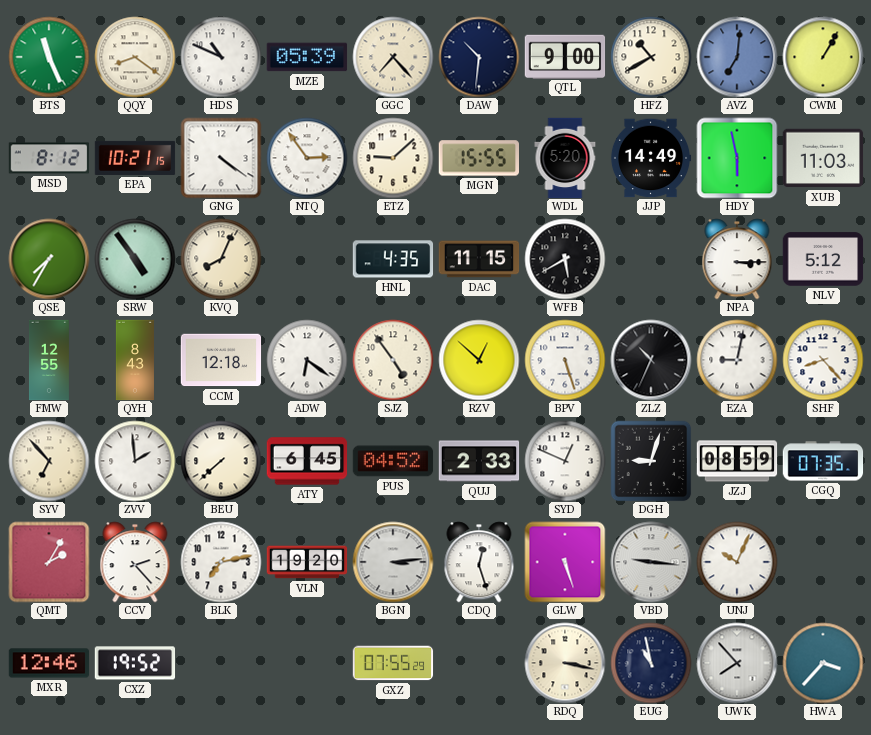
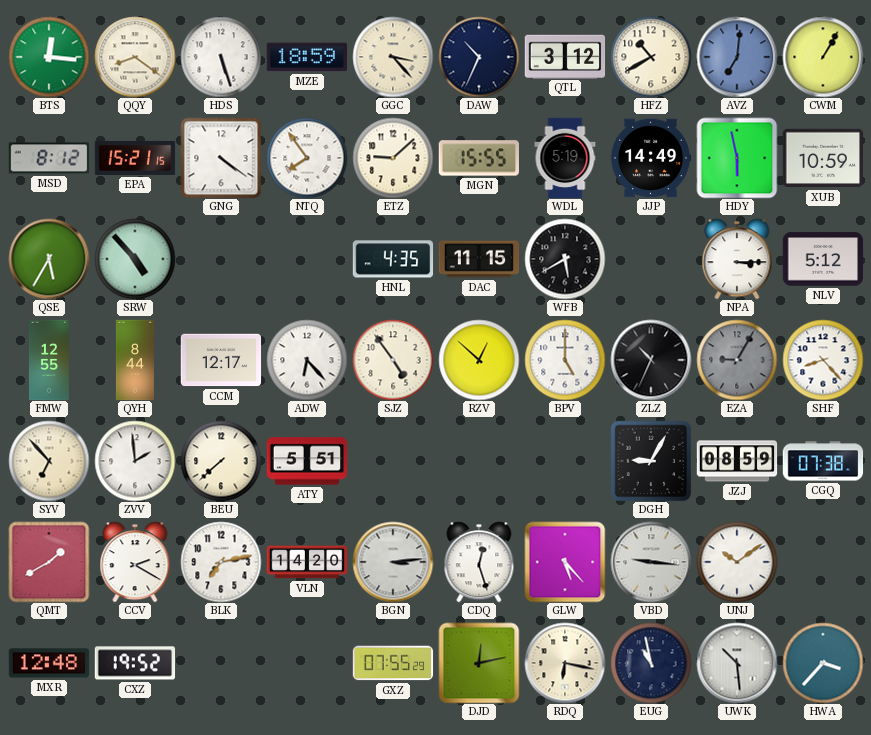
BTS: 11:26 -> 12:16 (49, 57)
HDS: 10:49 -> 5:27 (221, 57)
MZE: 05:39 -> 18:59 (307, 57)
GGC: 7:23 -> 3:23 (393, 57)
DAW: 10:31 -> 10:34 (479, 57)
QTL: 9:00 -> 3:12 (565, 56)
EPA: 10:21 -> 15:21 (135, 158)
NTQ: 2:54 -> 7:54 (307, 158)
WDL: 5:20 -> 5:19 (565, 158)
XUB: 11:03 -> 10:59 (823, 158)
QSE: 7:35 -> 5:35 (49, 259)
SRW: 4:54 -> 4:53 (135, 259)
KVQ: 8:04 -> none (221, 259)
QYH: 8:43 -> 8:44 (135, 360)
CCM: 12:18 -> 12:17 (221, 360)
ADW: 6:21 -> 6:23 (307, 360)
BPV: 5:27 -> 5:00 (565, 360)
EZA: 9:02 -> 9:05 (737, 360)
EZA dial: white -> grey (737, 360)
ATY: 6:45 -> 5:51 (307, 461)
PUS: 04:52 -> none (393, 461)
QUJ: 2:33 -> none (479, 461)
SYD: 12:49 -> none (565, 461)
DGH: 9:03 -> 9:05 (651, 461)
CGQ: 07:35 -> 07:38 (823, 461)
QMT: 2:05 -> 1:40 (49, 562)
CCV: 2:23 -> 2:20 (135, 562)
VLN: 19:20 -> 14:20 (307, 562)
GLW: 5:27 -> 5:23 (565, 562)
UNJ: 10:04 -> 10:09 (737, 562)
MXR: 12:46 -> 12:48 (49, 663)
DJD: none -> 12:13 (479, 663)
RDQ: 3:17 -> 6:17 (565, 663)
UWK: 7:53 -> 10:29 (737, 663)
